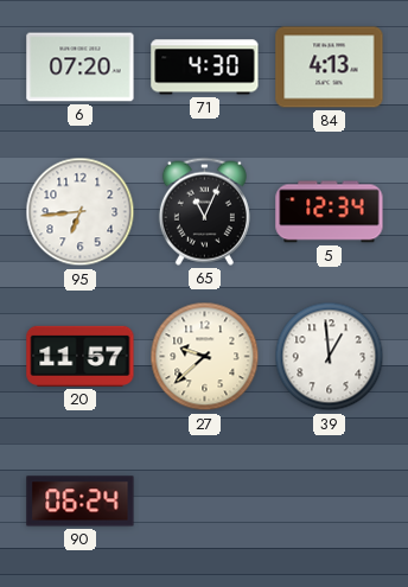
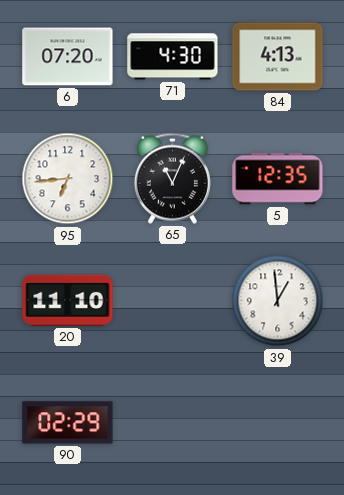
5: 12:34 -> 12:35 (278, 179)
20: 11:57 -> 11:10 (68, 300)
27: 9:38 -> none (205, 357)
90: 06:24 -> 02:29 (68, 423)
